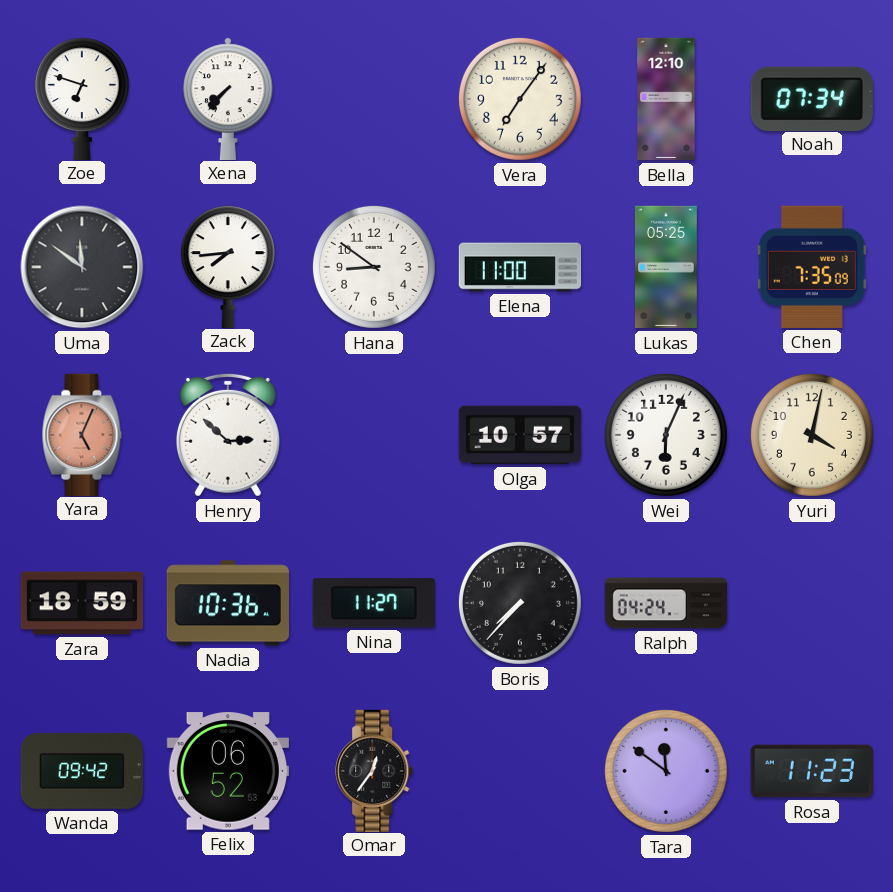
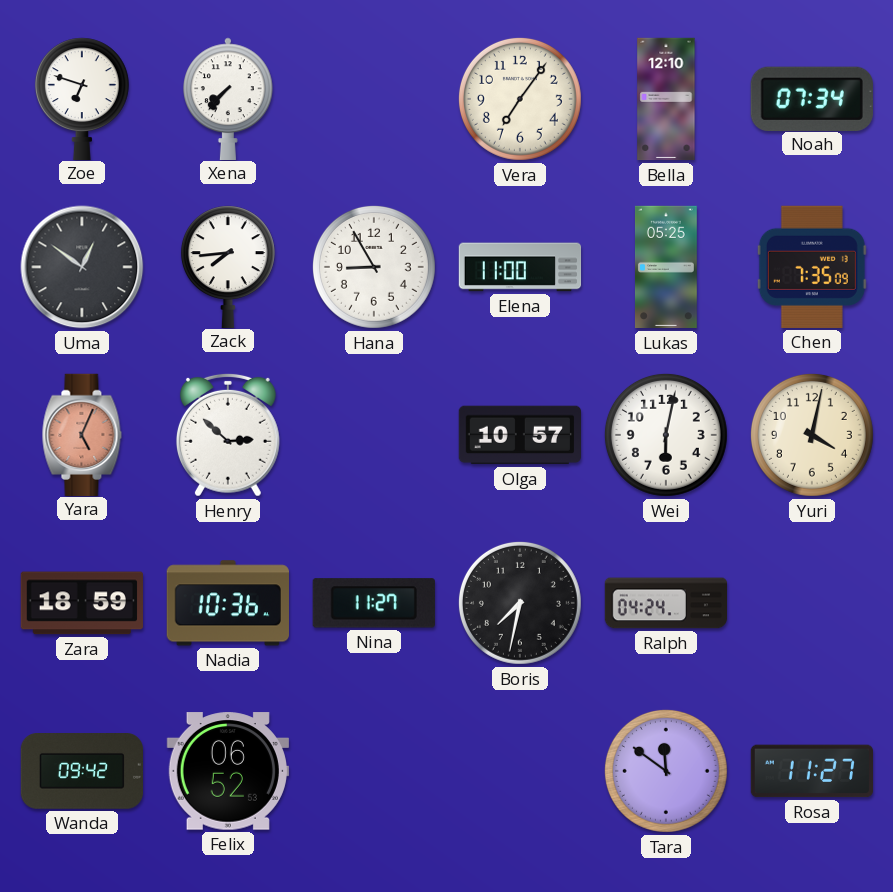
Uma: 11:51 -> 12:51 (82, 267)
Hana: 8:51 -> 8:55 (374, 267)
Wei: 6:04 -> 6:02 (666, 435)
Boris: 7:37 -> 7:32 (520, 603)
Omar: 12:36 -> none (375, 770)
Rosa: 11:23 -> 11:27 (811, 771)
